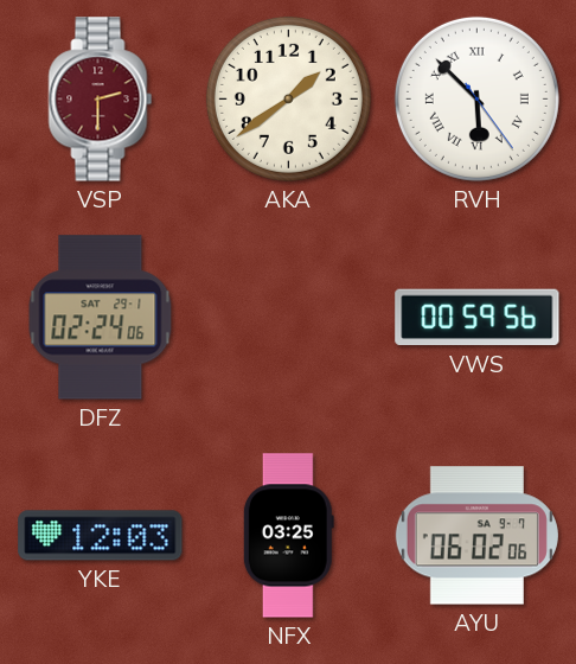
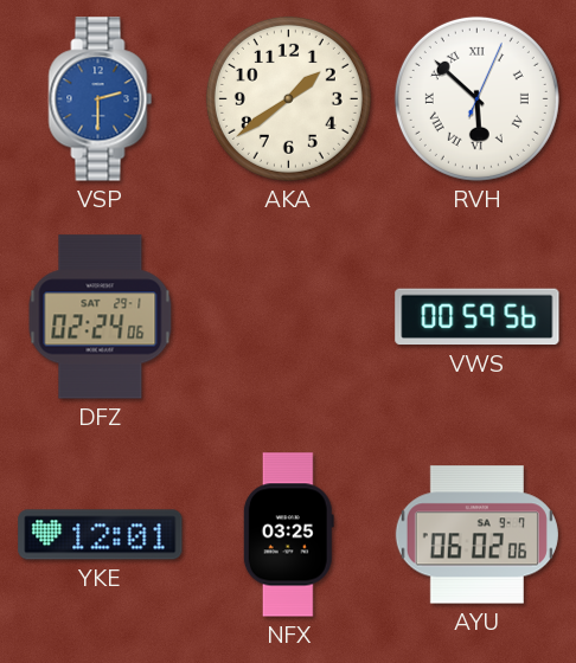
VSP dial: burgundy -> blue (101, 99)
RVH: 5:52:24 -> 5:52:04 (476, 98)
YKE: 12:03 -> 12:01 (101, 535)
